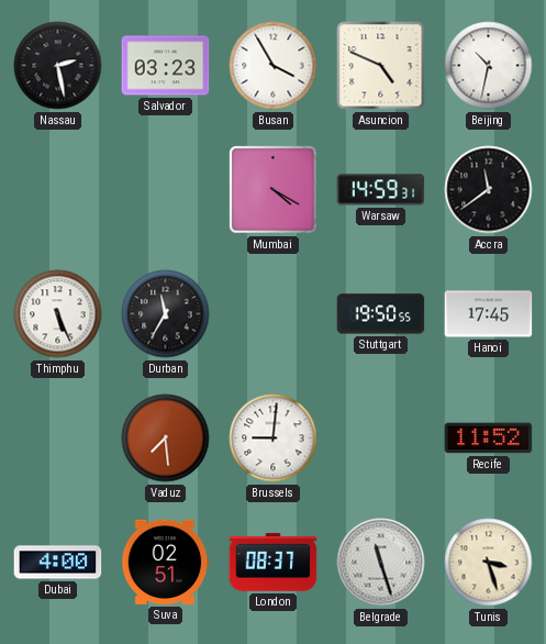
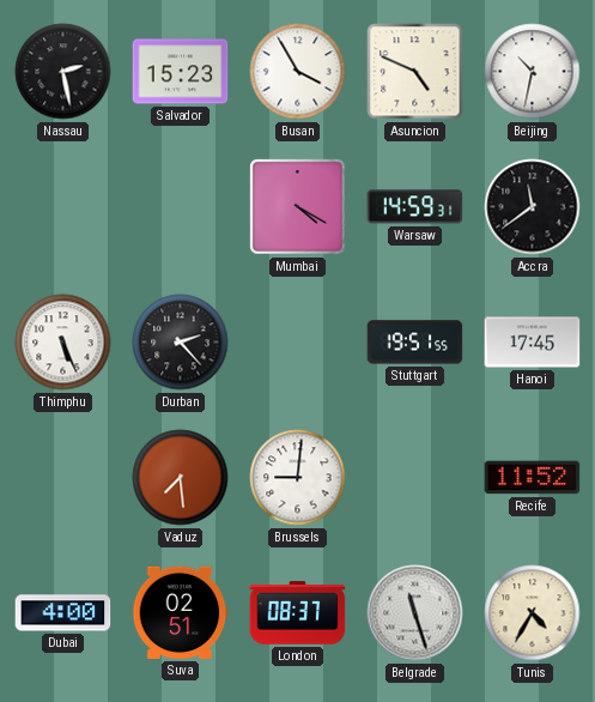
Salvador: 03:23 -> 15:23 (181, 72)
Durban: 11:35 -> 2:23 (181, 343)
Stuttgart: 19:50 -> 19:51 (415, 343)
Tunis: 3:27 -> 4:35 (533, 613)
